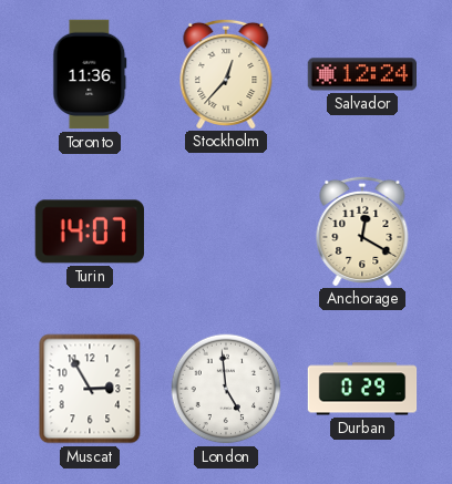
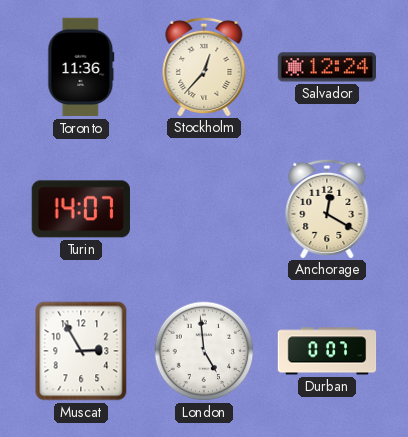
Durban: 0:29 -> 0:07 (327, 351)
